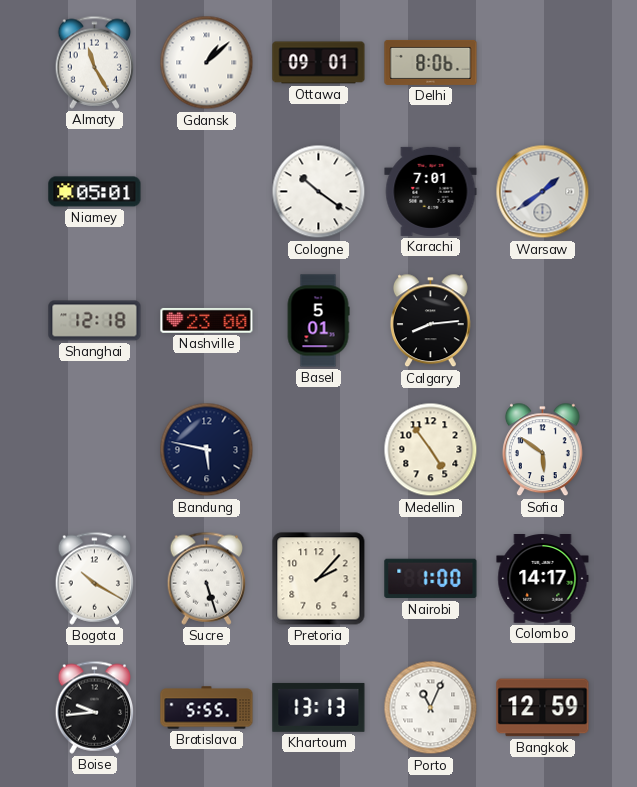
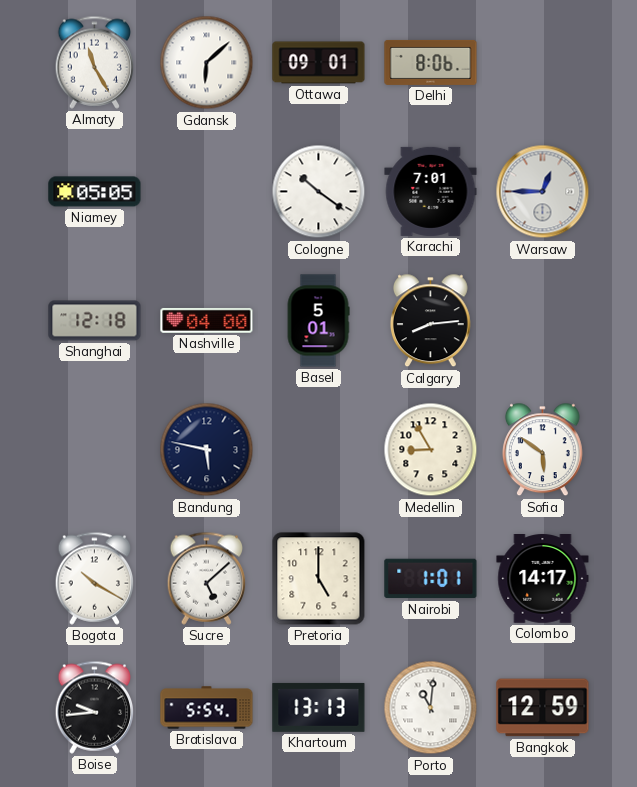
Gdansk: 1:08 -> 6:08 (207, 63)
Niamey: 05:01 -> 05:05 (95, 192)
Warsaw: 1:39 -> 12:45 (543, 192)
Nashville: 23:00 -> 04:00 (207, 321)
Medellin: 4:54 -> 8:55 (431, 450)
Sucre: 5:27 -> 5:08 (207, 578)
Pretoria: 2:07 -> 5:00 (319, 579)
Nairobi: 1:00 -> 1:01 (431, 579)
Bratislava: 5:55 -> 5:54 (207, 708)
Porto: 11:04 -> 11:01 (431, 708)
